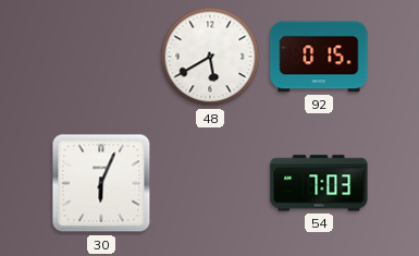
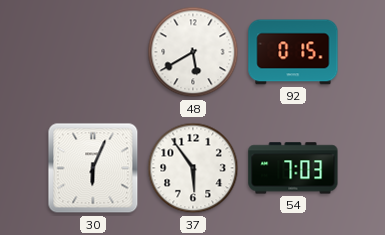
37: none -> 5:54 (193, 168)
